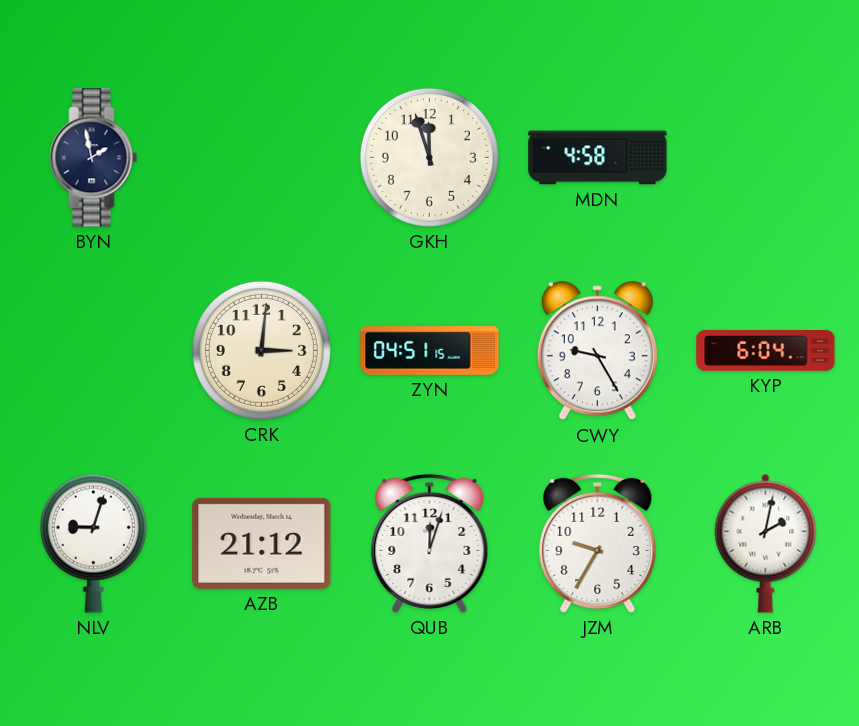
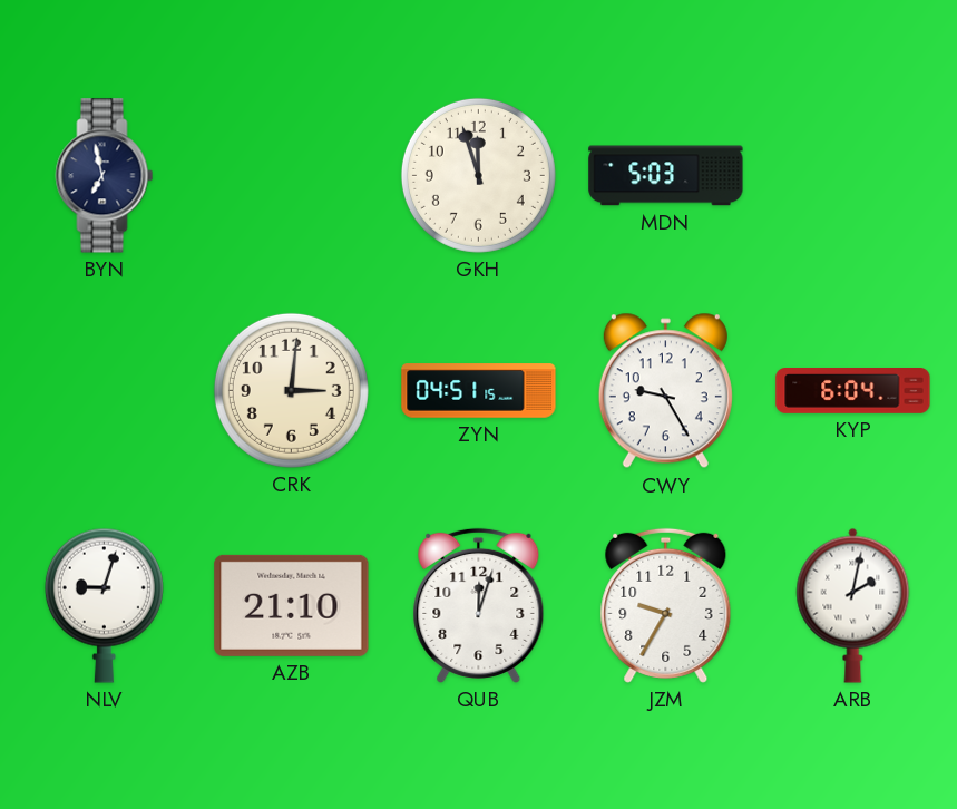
BYN: 1:58 -> 6:58 (105, 176)
MDN: 4:58 -> 5:03 (666, 176)
AZB: 21:12 -> 21:10 (292, 605)
